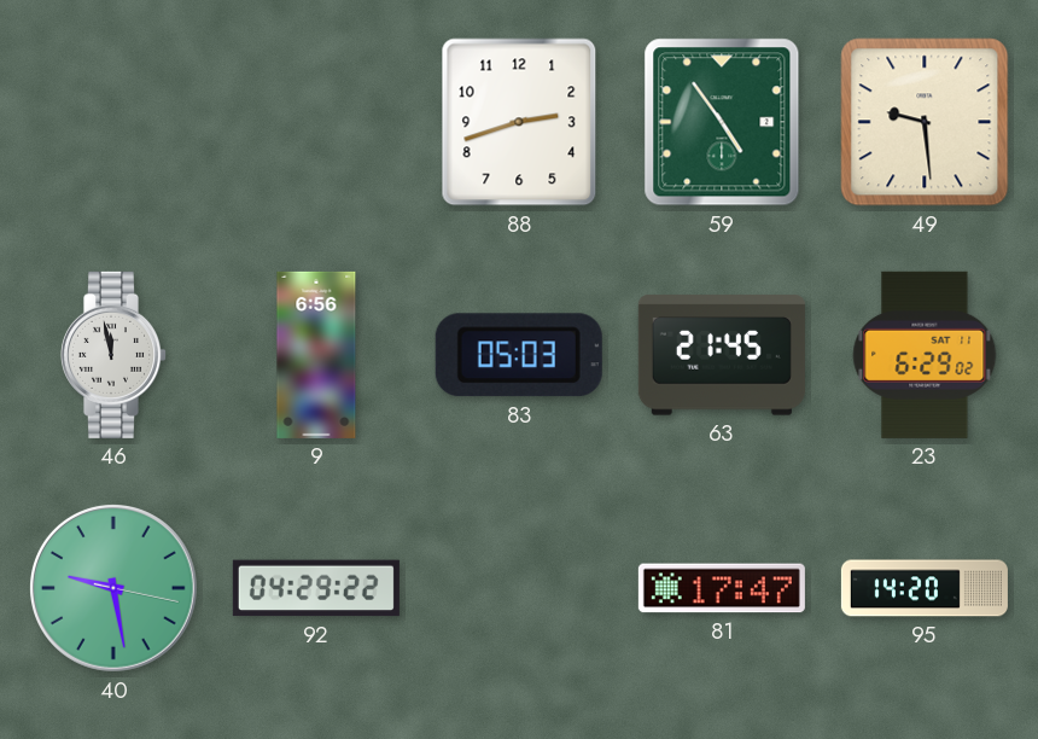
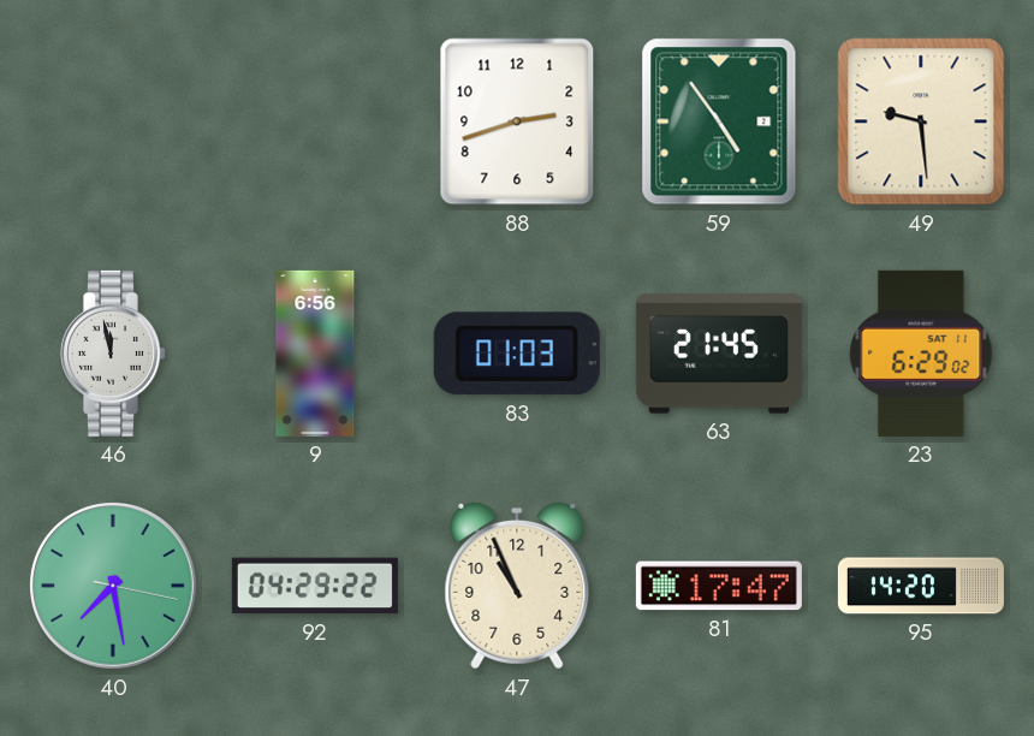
83: 05:03 -> 01:03 (517, 354)
40: 9:28 -> 7:28 (113, 586)
47: none -> 10:56 (517, 586)
